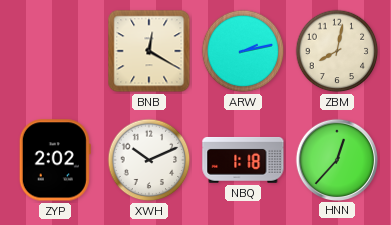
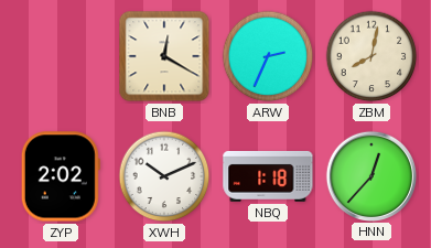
ARW: 2:13 -> 2:34 (268, 56)
